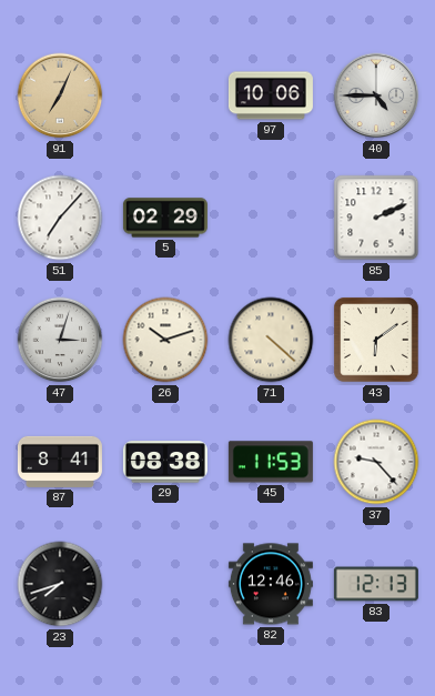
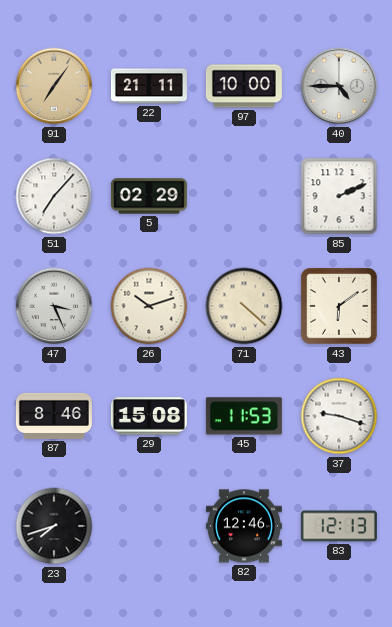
91: 7:04 -> 7:06 (54, 86)
22: none -> 21:11 (149, 86)
97: 10:06 -> 10:00 (244, 86)
47: 3:03 -> 3:26 (54, 306)
87: 8:41 -> 8:46 (54, 416)
29: 08:38 -> 15:08 (149, 416)
37: 9:23 -> 9:18 (339, 416)
